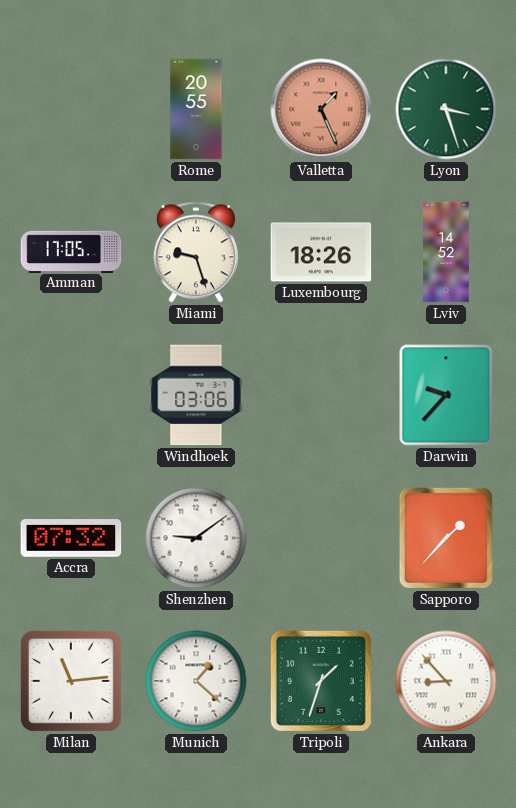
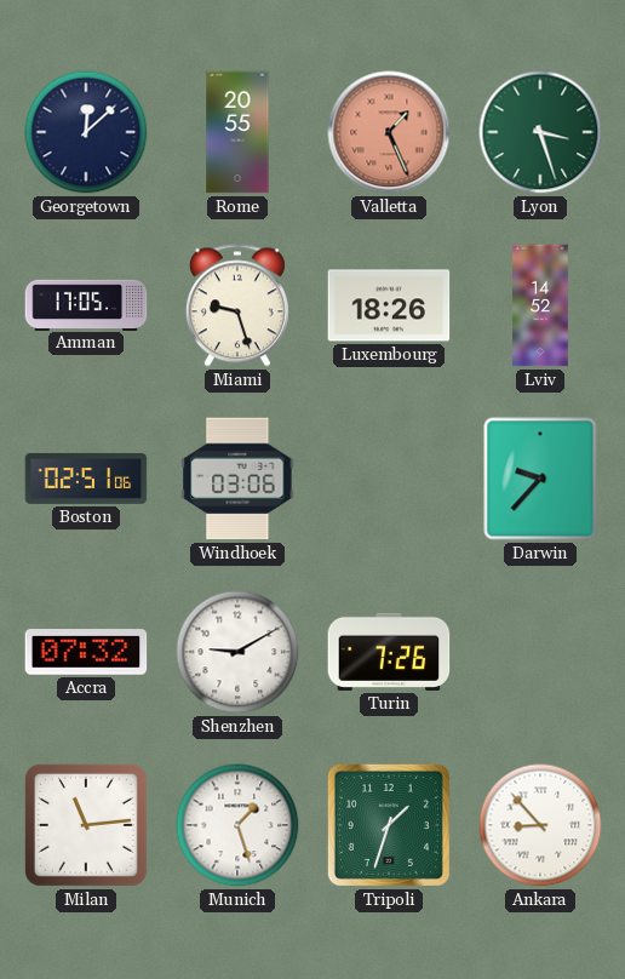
Georgetown: none -> 12:08 (86, 132)
Boston: none -> 02:51 (86, 479)
Shenzhen: 9:09 -> 9:10 (237, 652)
Turin: none -> 7:26 (389, 652)
Sapporo: 1:37 -> none (446, 538)
Munich: 1:22 -> 1:27 (237, 825)
